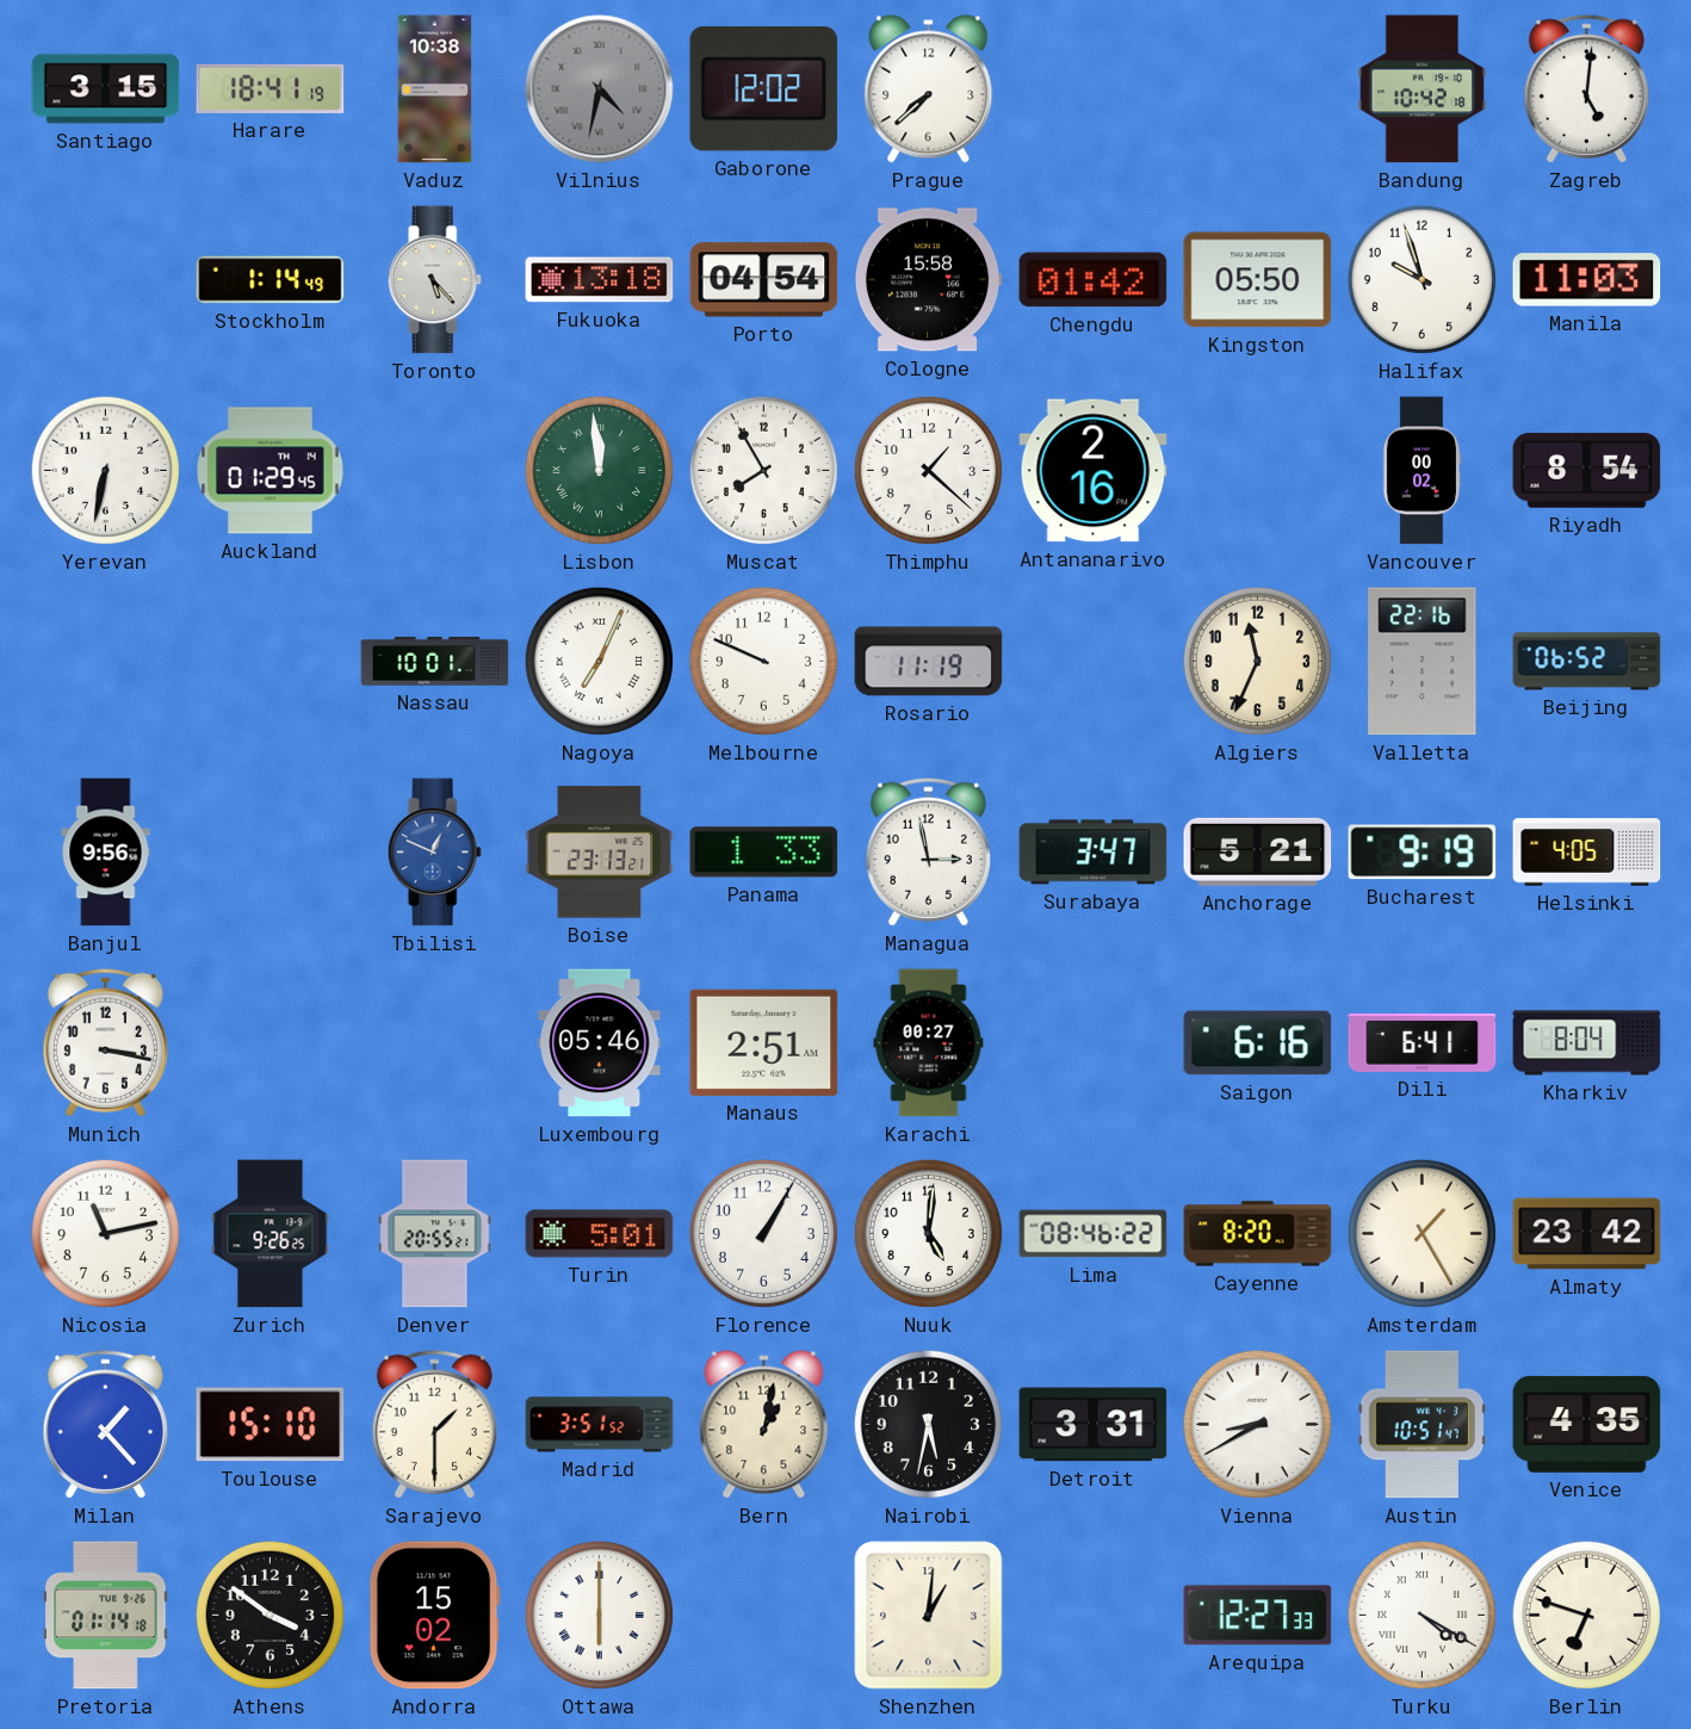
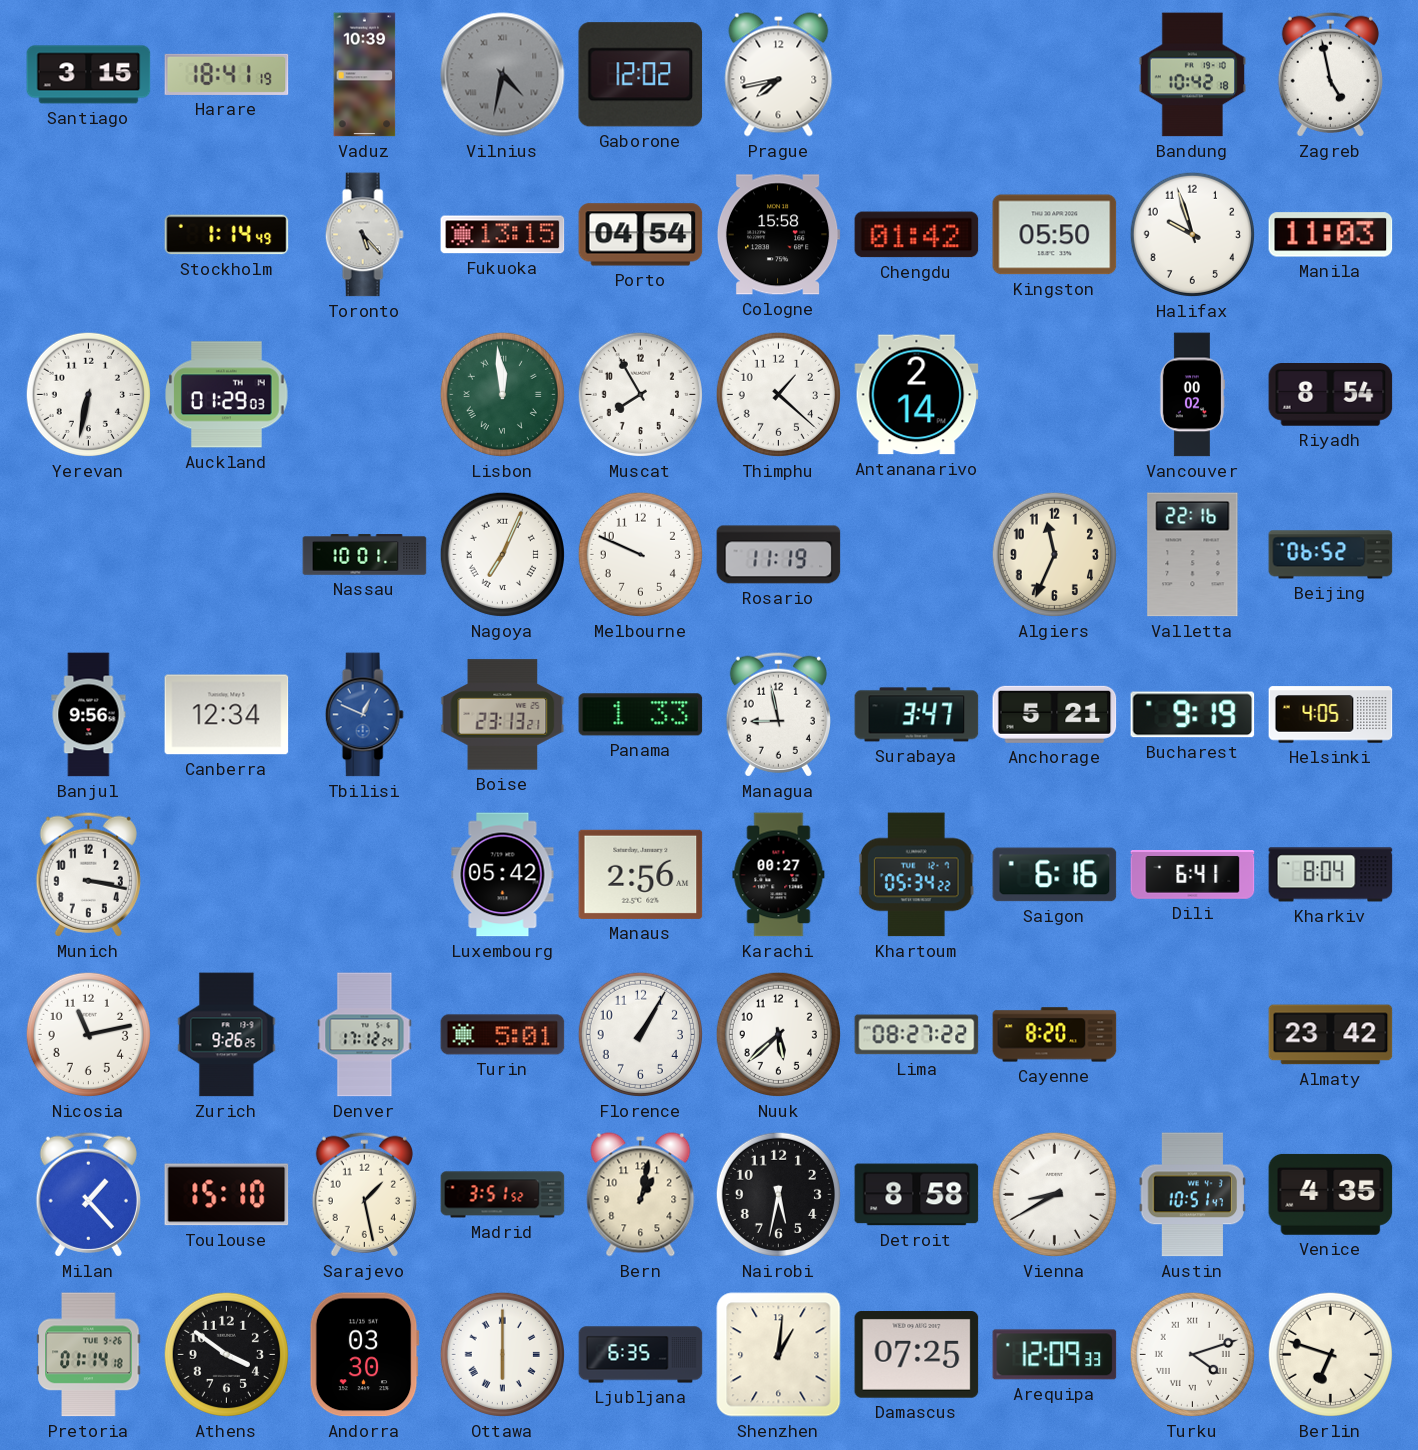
Vaduz: 10:38 -> 10:39 (365, 75)
Prague: 7:38 -> 7:43 (779, 75)
Zagreb: 5:01 -> 4:58 (1330, 74)
Fukuoka: 13:18 -> 13:15 (503, 235)
Auckland: 01:29:45 -> 01:29:03 (227, 395)
Antananarivo: 2:16 -> 2:14 (917, 395)
Canberra: none -> 12:34 (227, 715)
Managua: 2:58 -> 8:58 (778, 714)
Luxembourg: 05:46 -> 05:42 (503, 875)
Manaus: 2:51 -> 2:56 (641, 874)
Khartoum: none -> 05:34 (916, 875)
Denver: 20:55 -> 17:12 (365, 1035)
Nuuk: 5:01 -> 5:38 (778, 1034)
Lima: 08:46 -> 08:27 (917, 1035)
Amsterdam: 1:25 -> none (1421, 1233)
Sarajevo: 1:30 -> 1:28 (364, 1194)
Detroit: 3:31 -> 8:58 (917, 1195)
Andorra: 15:02 -> 03:30 (364, 1355)
Ljubljana: none -> 6:35 (641, 1355)
Damascus: none -> 07:25 (917, 1355)
Arequipa: 12:27 -> 12:09 (1055, 1355)
Turku: 4:20 -> 4:12 (1192, 1354)
